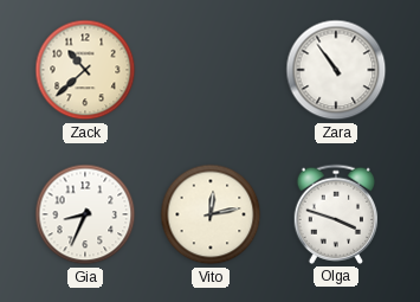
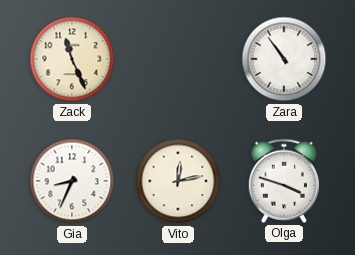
Zack: 10:38 -> 11:26 (72, 59)
